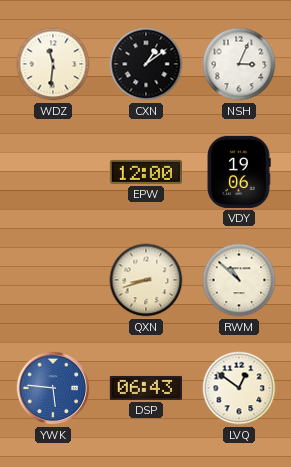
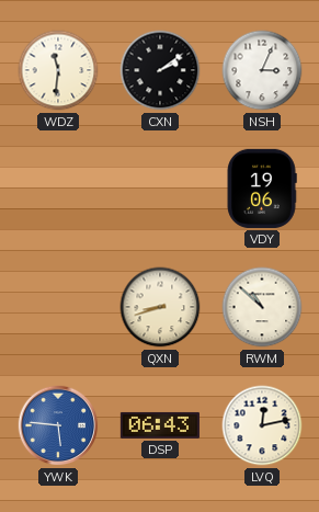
CXN: 1:09 -> 2:09 (160, 70)
EPW: 12:00 -> none (146, 172)
LVQ: 12:51 -> 12:13 (262, 425)
